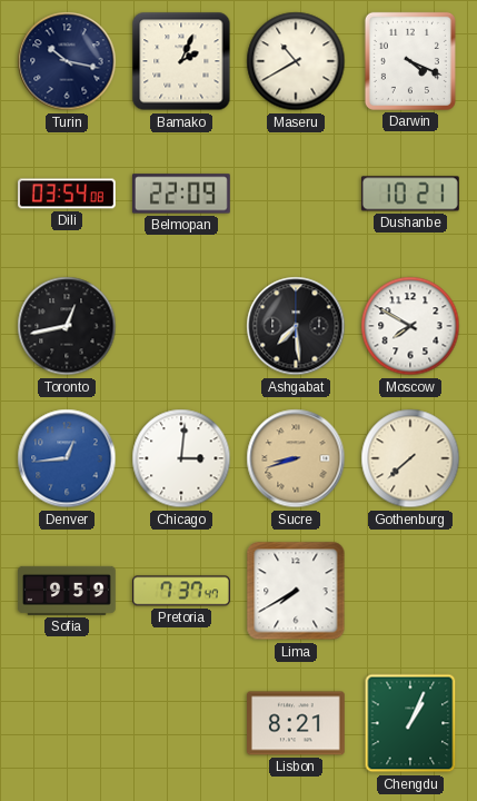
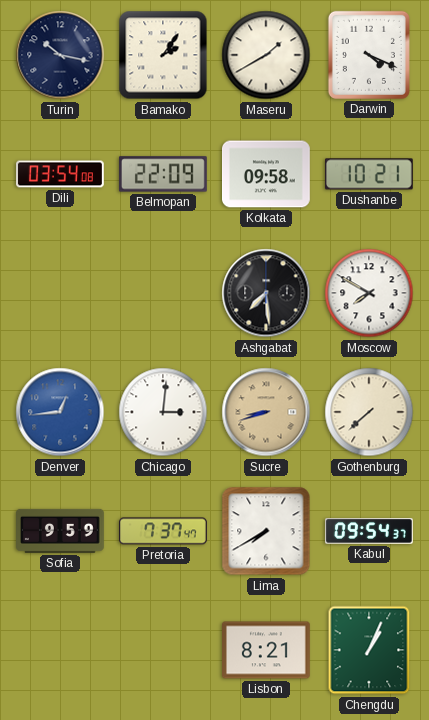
Bamako: 2:04 -> 2:06 (163, 55)
Maseru: 10:40 -> 1:40 (266, 55)
Kolkata: none -> 09:58 (267, 174)
Toronto: 12:43 -> none (67, 326)
Kabul: none -> 09:54 (370, 531)
